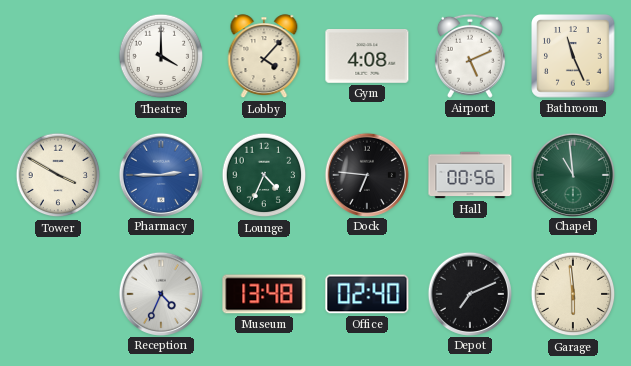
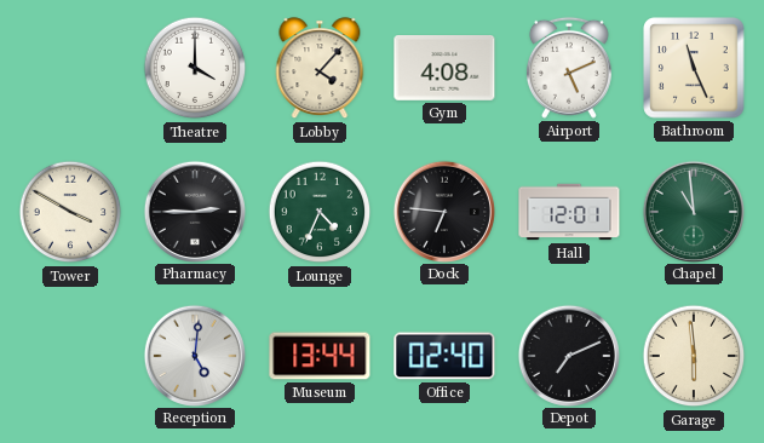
Pharmacy dial: blue -> black (194, 211)
Hall: 00:56 -> 12:01 (569, 212)
Reception: 4:34 -> 5:01 (194, 355)
Museum: 13:48 -> 13:44 (320, 356)
